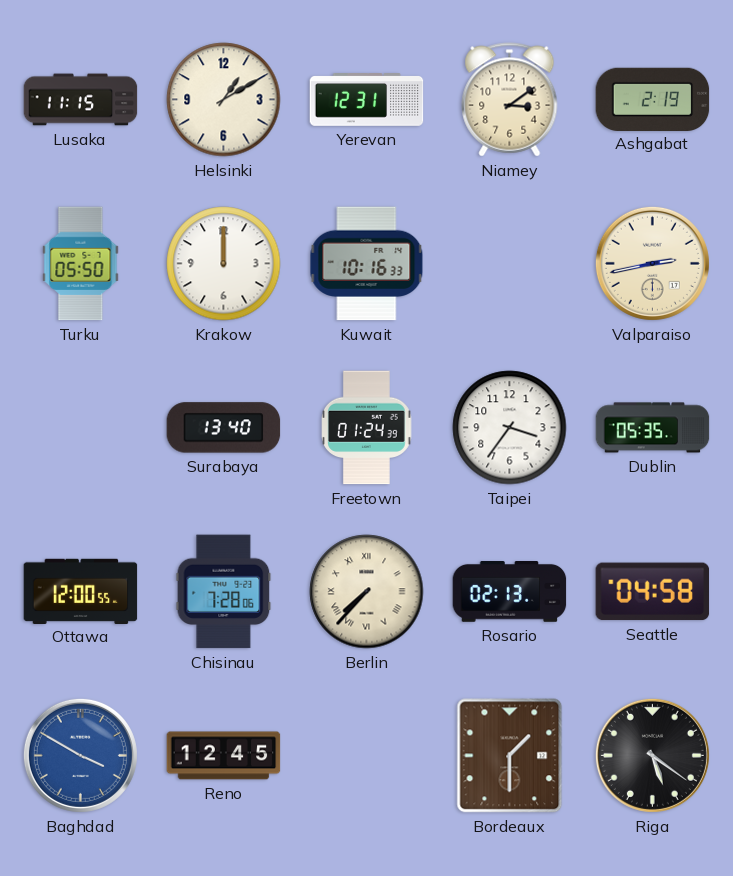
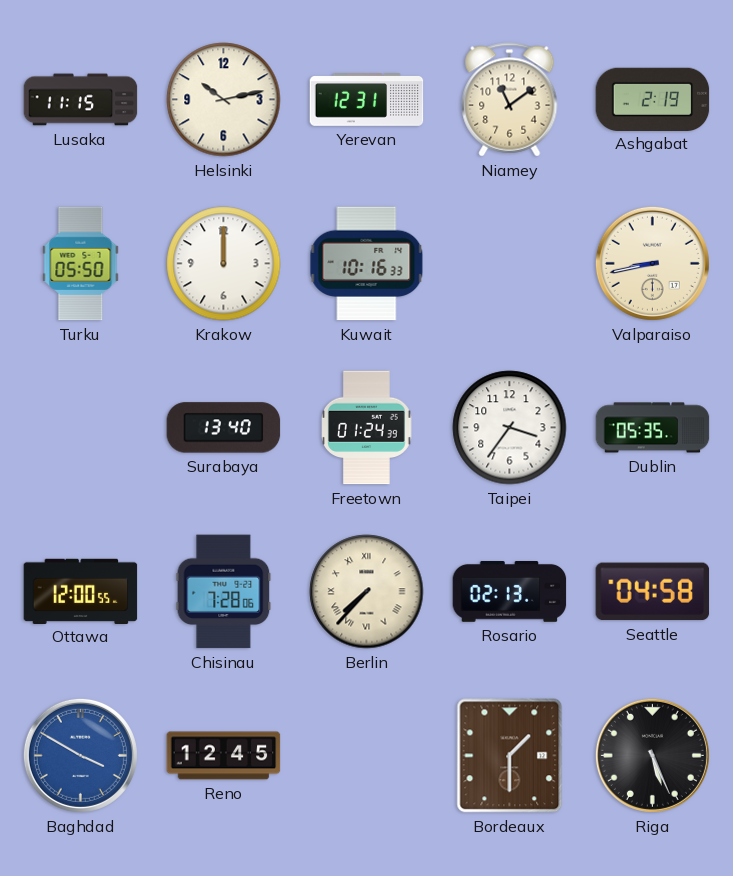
Helsinki: 1:10 -> 10:13 (224, 100)
Niamey: 3:09 -> 11:09 (510, 100)
Valparaiso: 2:43 -> 8:43 (652, 263)
Riga: 5:21 -> 5:26 (652, 755)
